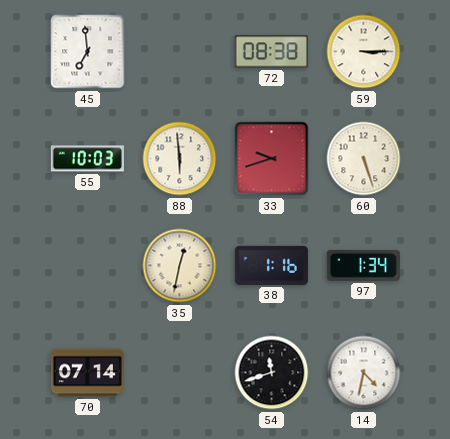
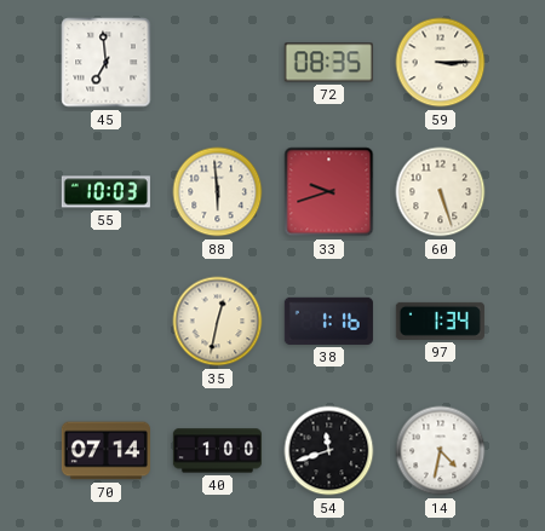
72: 08:38 -> 08:35 (328, 63)
40: none -> 1:00 (217, 451)
